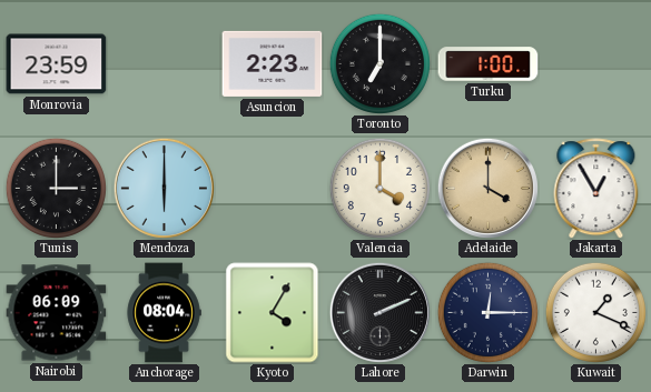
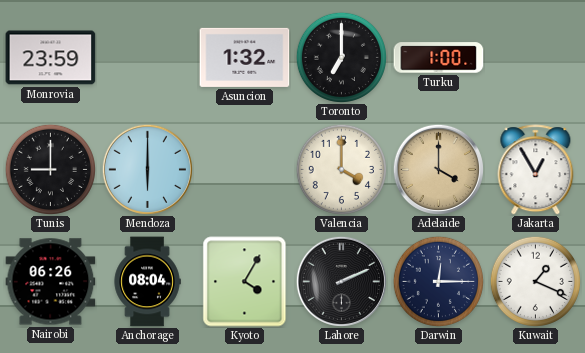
Asuncion: 2:23 -> 1:32 (245, 57)
Tunis: 3:00 -> 9:00 (50, 169)
Nairobi: 06:09 -> 06:26 (51, 282)
